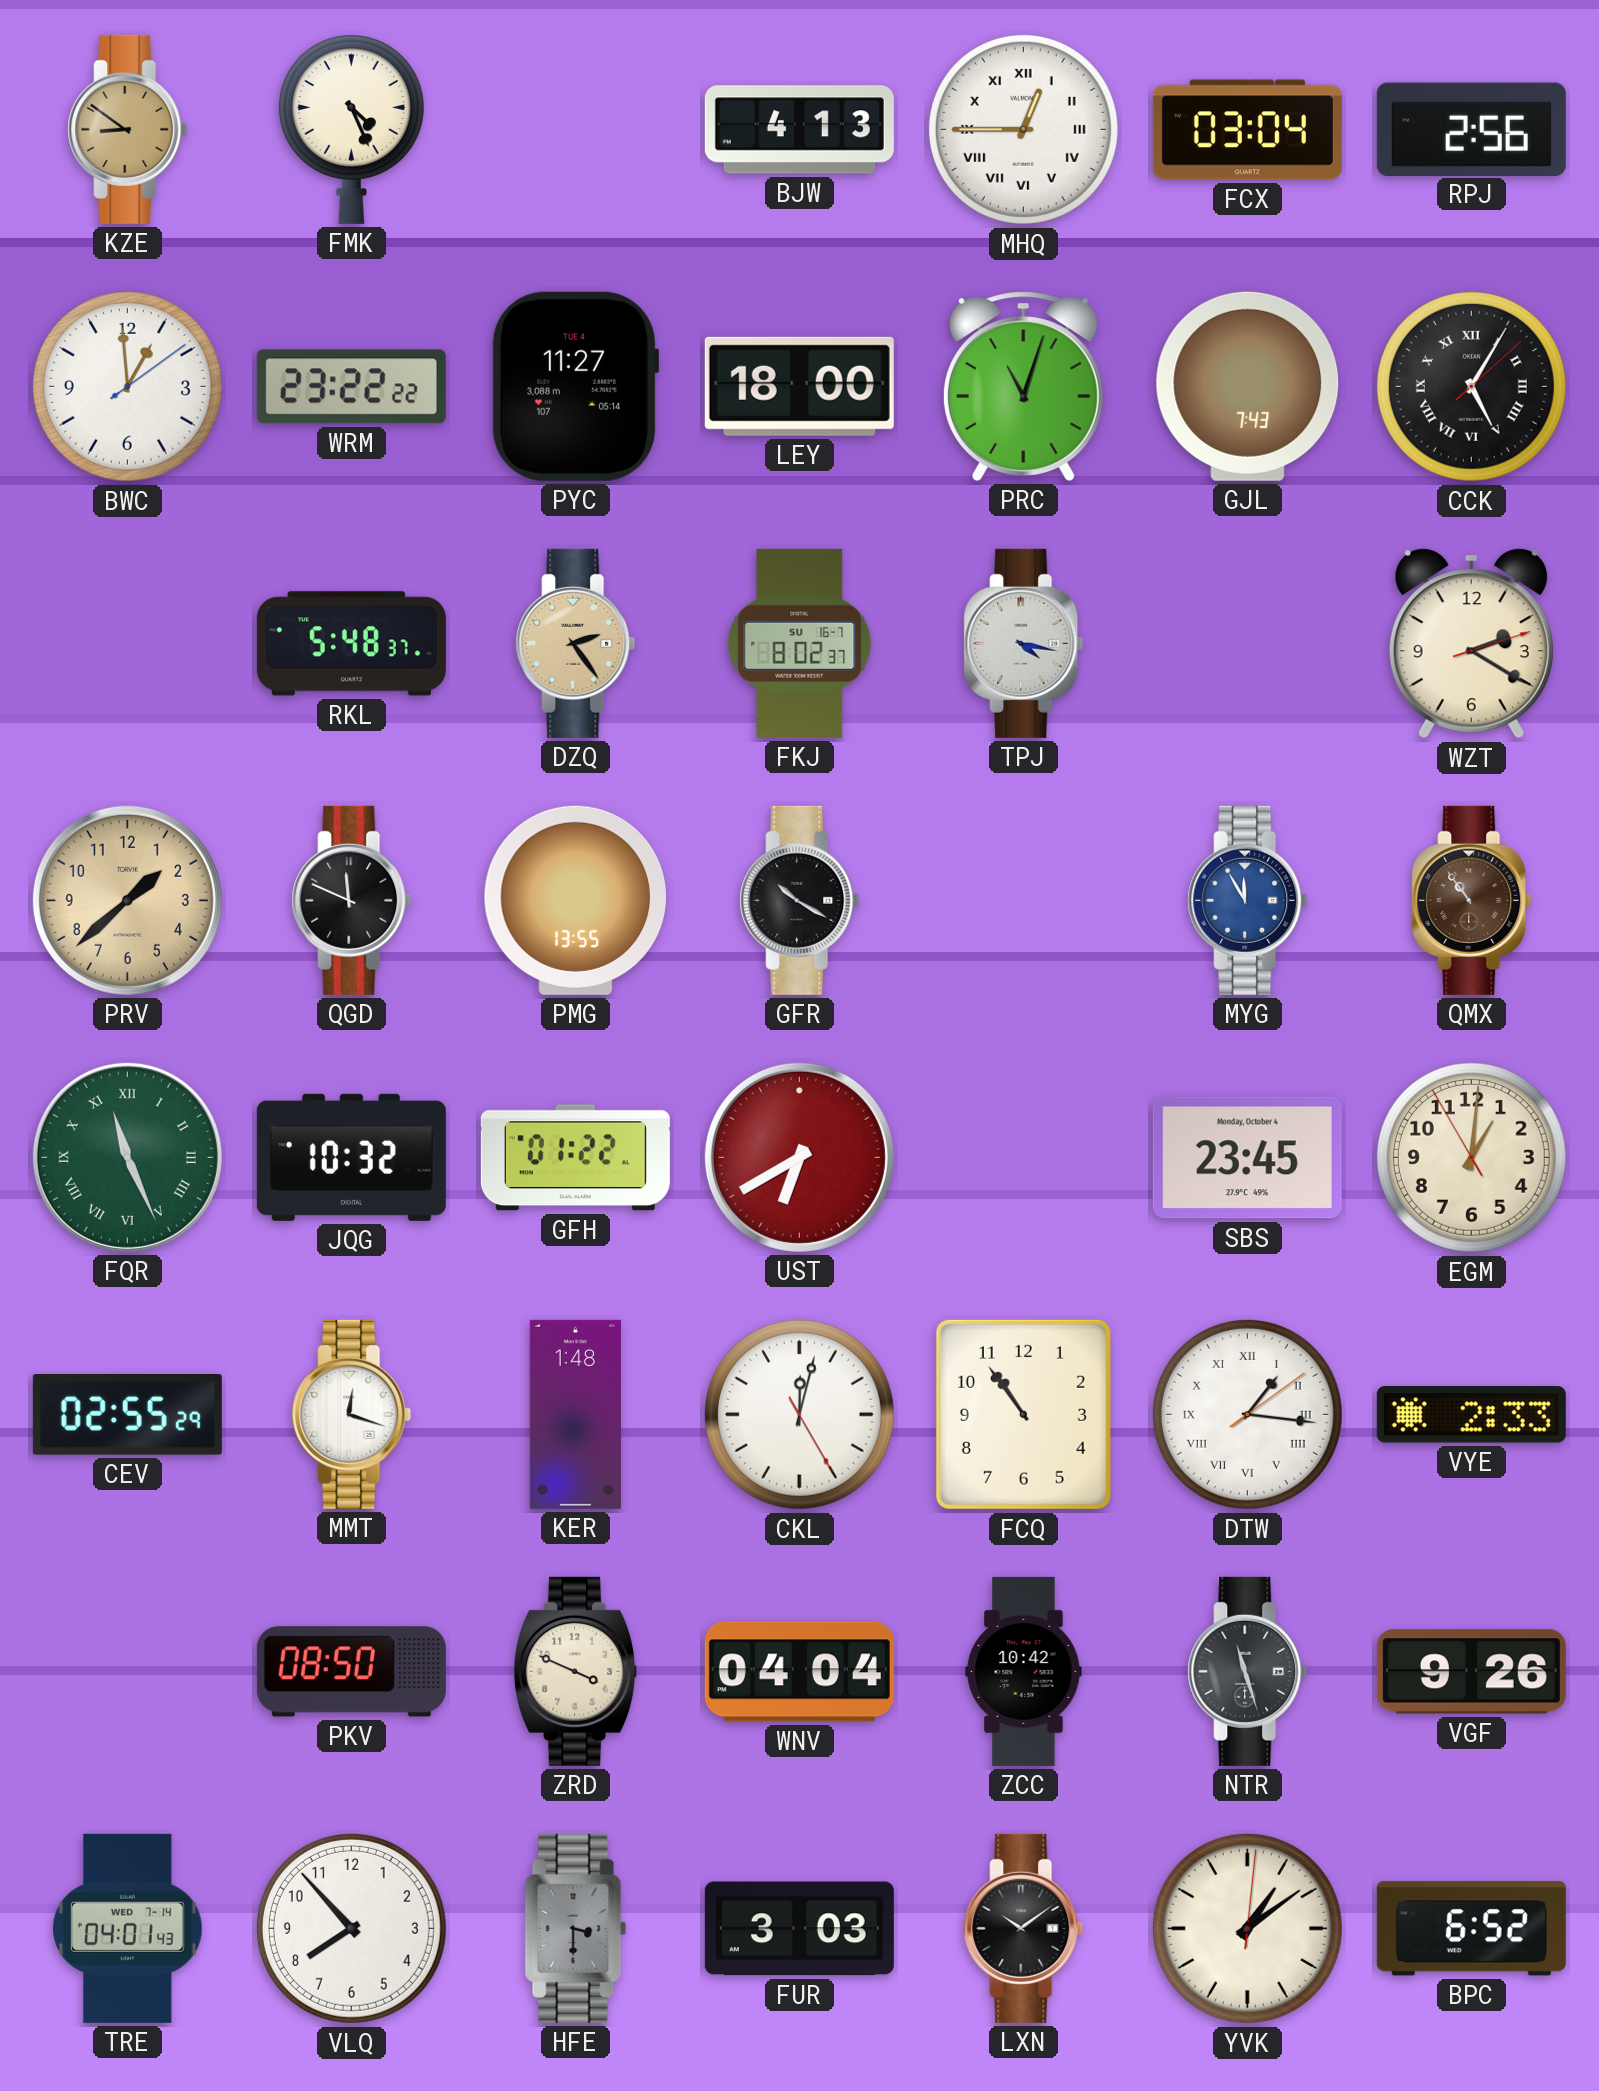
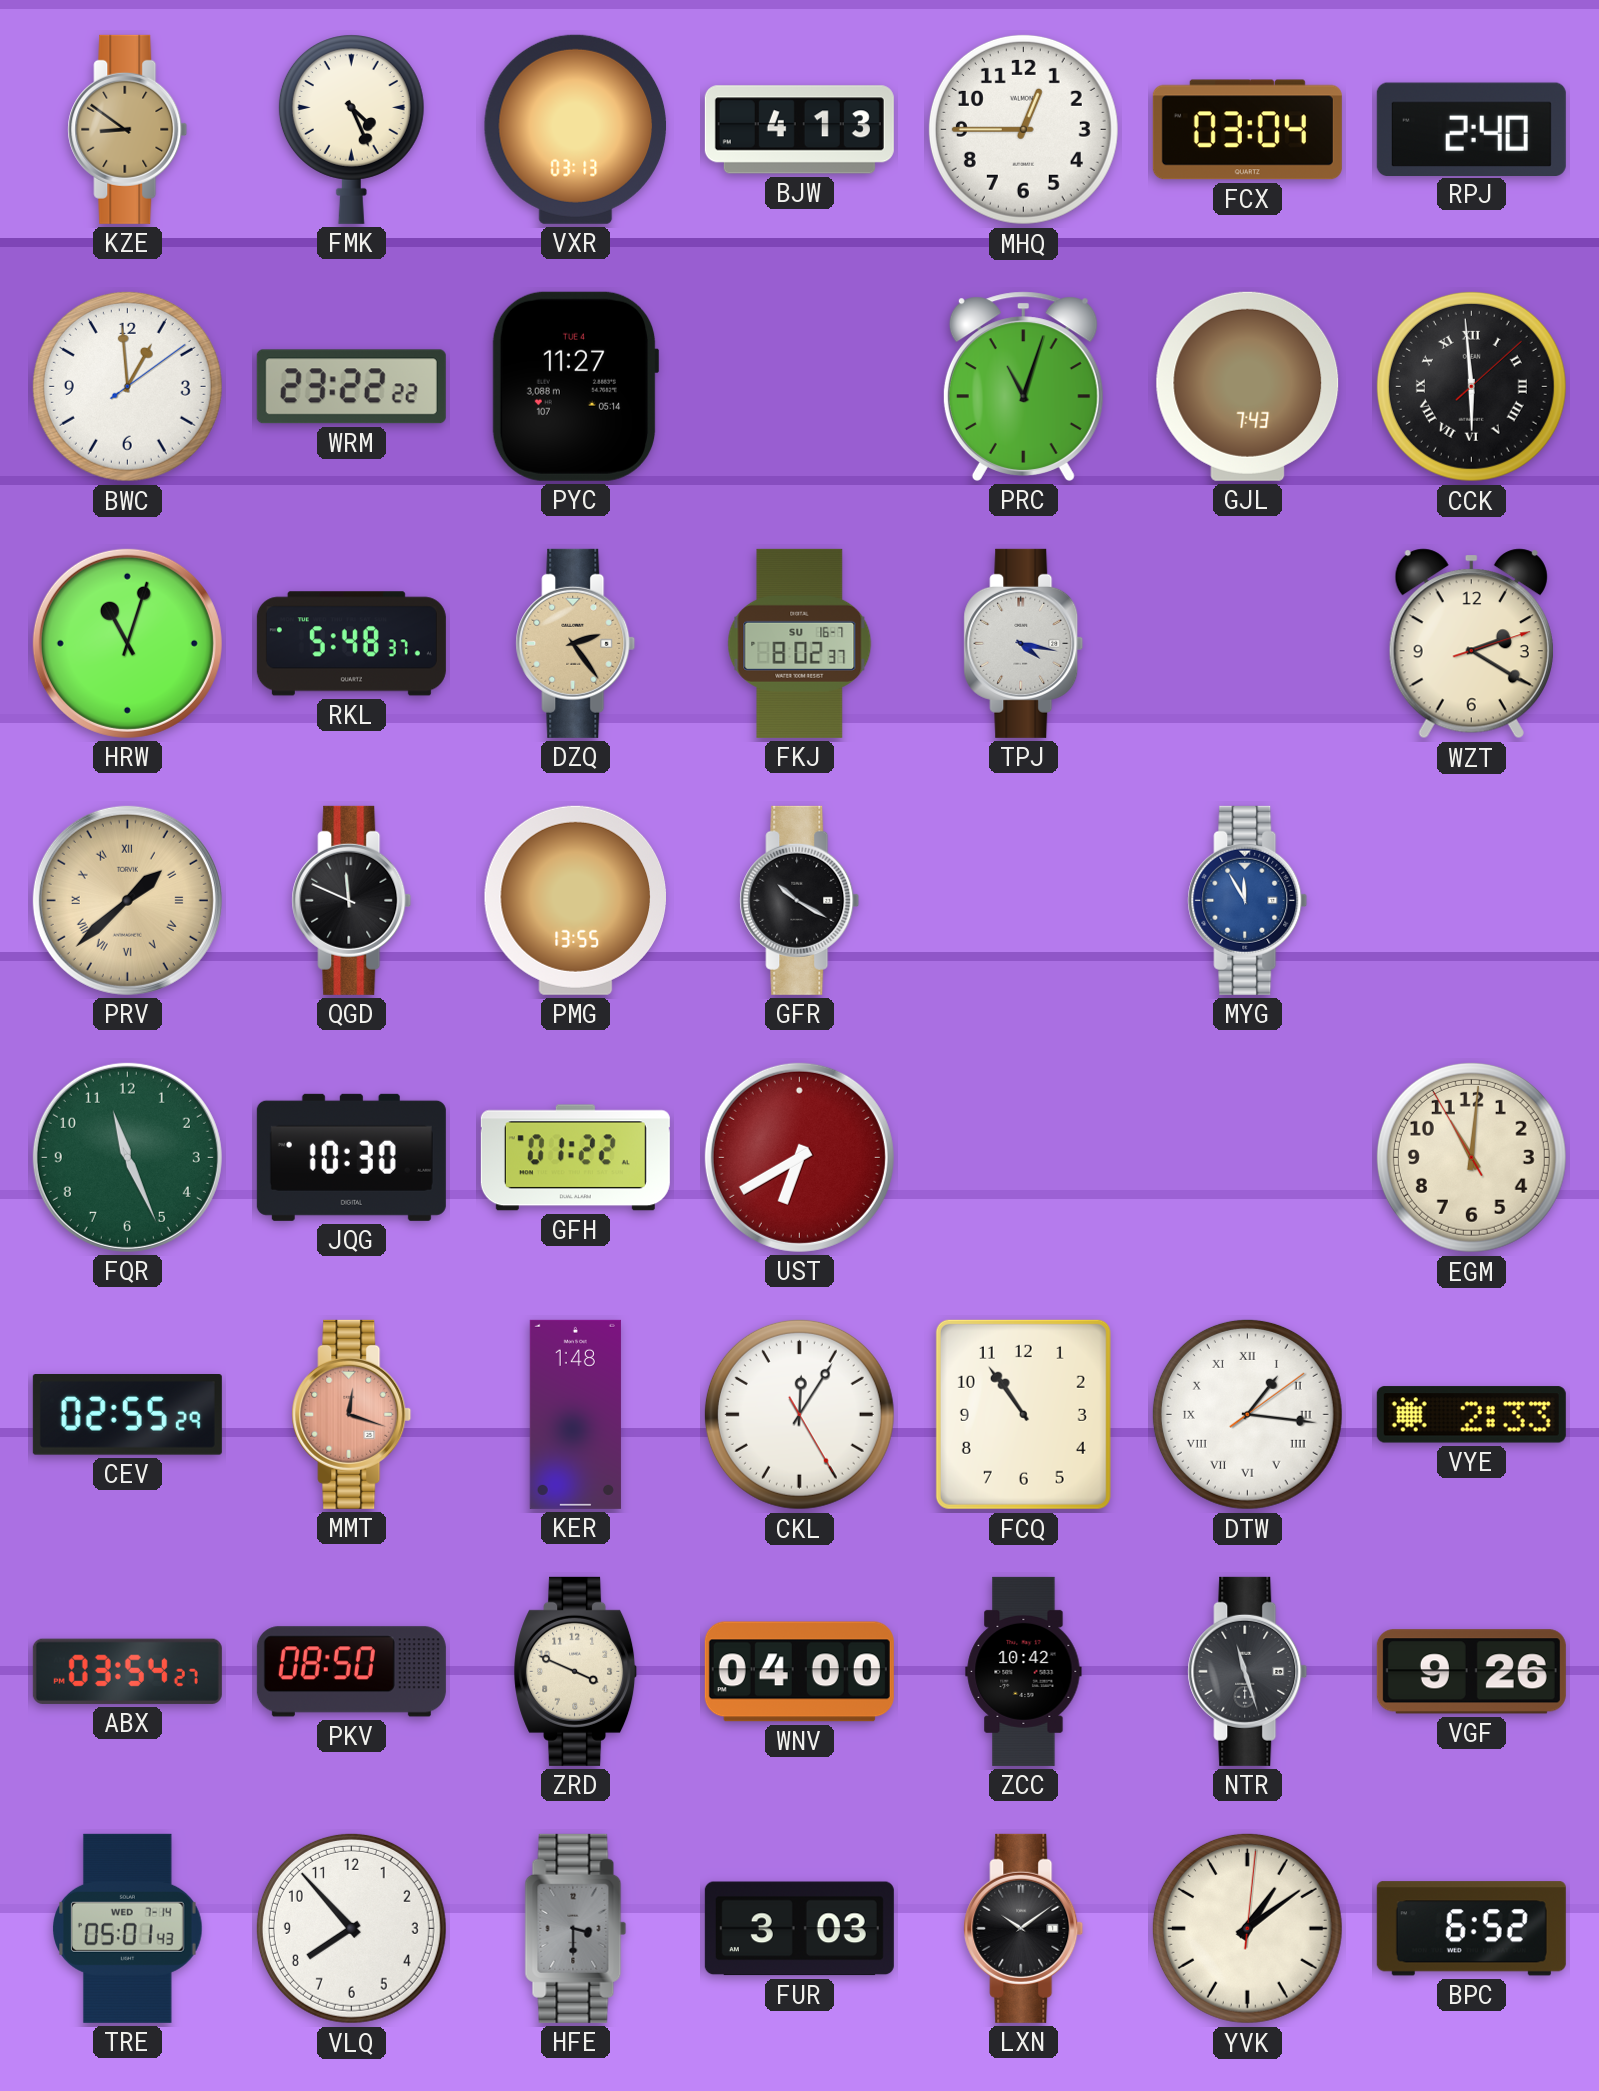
VXR: none -> 03:13 (575, 129)
MHQ numerals: Roman -> Arabic (1023, 129)
RPJ: 2:56 -> 2:40 (1471, 129)
LEY: 18:00 -> none (799, 386)
CCK: 5:05 -> 5:59 (1471, 386)
HRW: none -> 11:03 (127, 643)
PRV numerals: Arabic -> Roman (127, 900)
QMX: 10:54 -> none (1472, 900)
FQR numerals: Roman -> Arabic (127, 1157)
JQG: 10:32 -> 10:30 (351, 1157)
SBS: 23:45 -> none (1247, 1158)
EGM: 1:00 -> 11:00 (1471, 1157)
MMT dial: white -> salmon (352, 1414)
CKL: 12:02 -> 12:05 (799, 1414)
ABX: none -> 03:54 (127, 1671)
WNV: 04:04 -> 04:00 (799, 1672)
TRE: 04:01 -> 05:01 (128, 1928)
